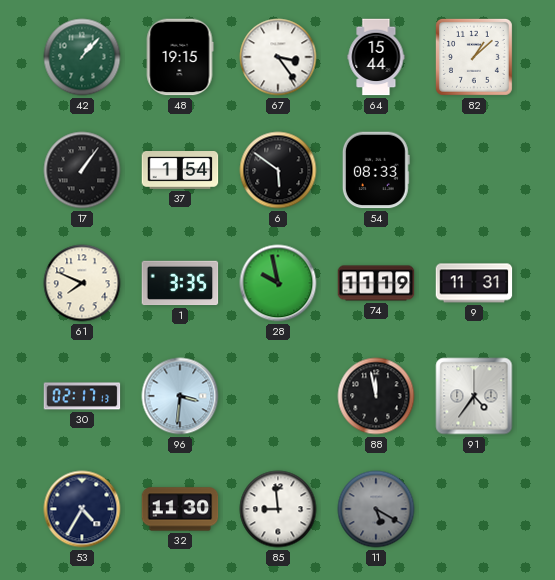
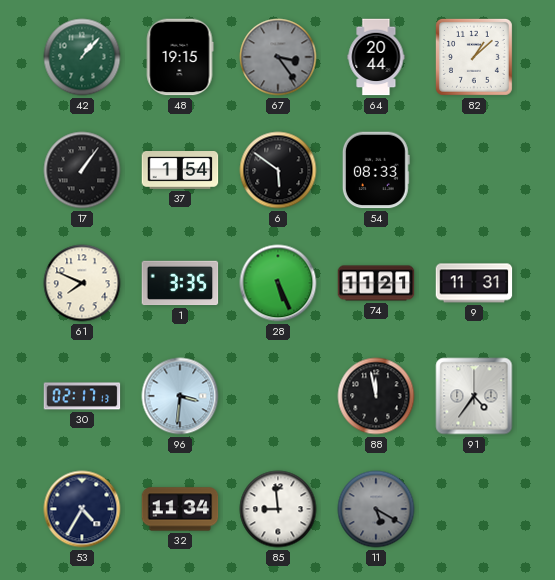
67 dial: white -> grey (278, 57)
64: 15:44 -> 20:44 (376, 57)
28: 9:58 -> 5:26 (278, 283)
74: 11:19 -> 11:21 (376, 283)
32: 11:30 -> 11:34 (180, 509)
